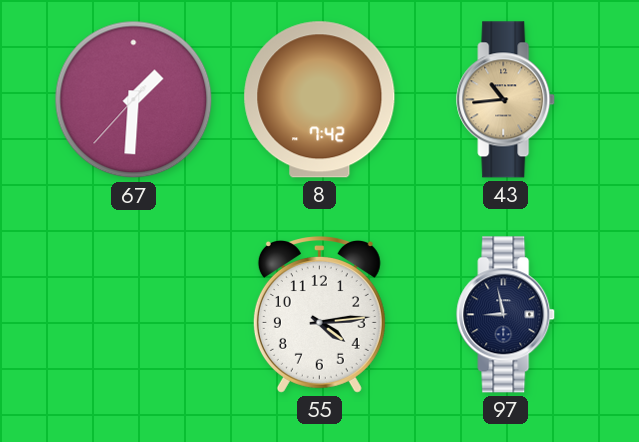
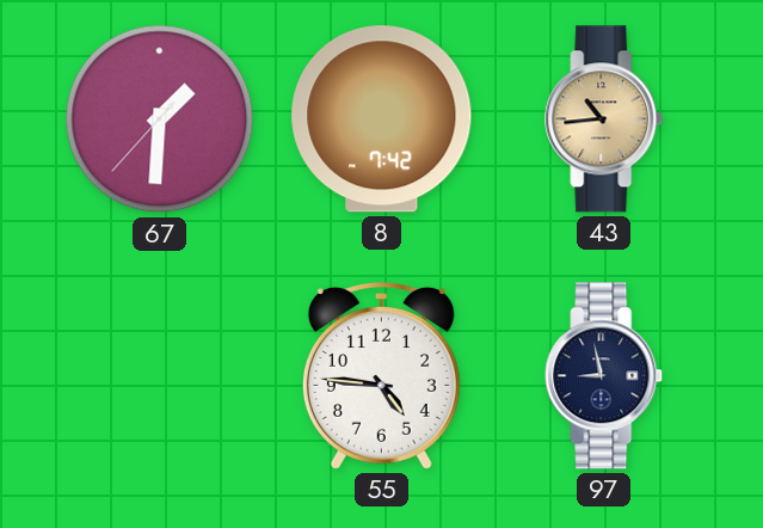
55: 4:14 -> 4:46 (381, 376)
